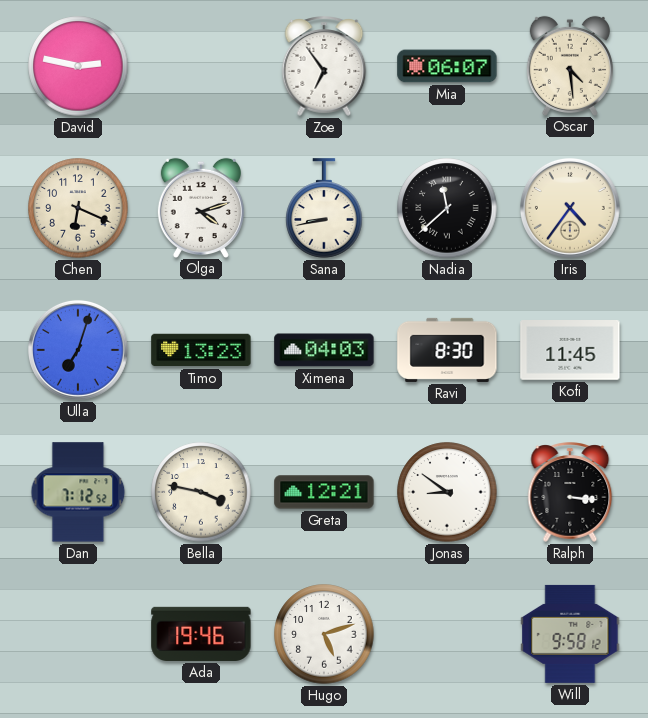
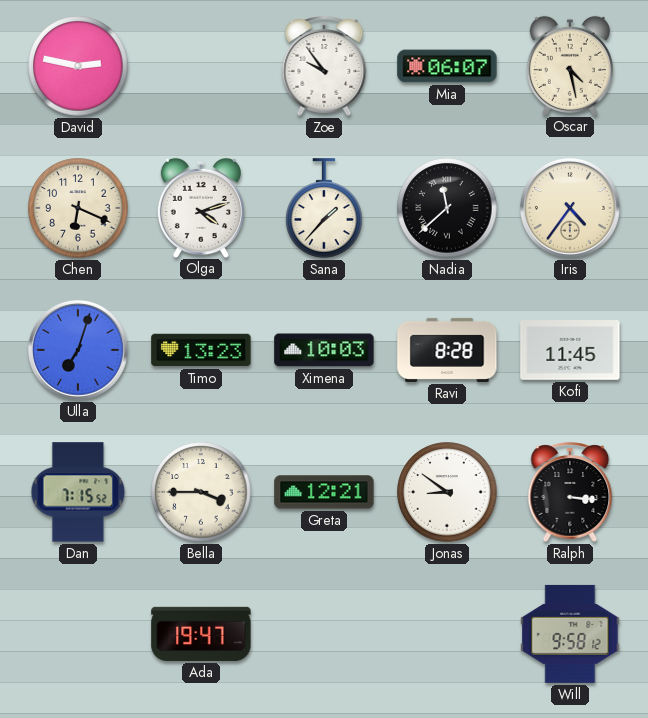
Zoe: 6:54 -> 9:54 (324, 66)
Oscar: 4:29 -> 4:28 (570, 65)
Sana: 8:43 -> 1:37 (324, 208)
Ximena: 04:03 -> 10:03 (324, 350)
Ravi: 8:30 -> 8:28 (447, 350)
Dan: 7:12 -> 7:15 (78, 492)
Bella: 3:47 -> 3:45 (201, 492)
Ada: 19:46 -> 19:47 (201, 634)
Hugo: 5:12 -> none (324, 634)
